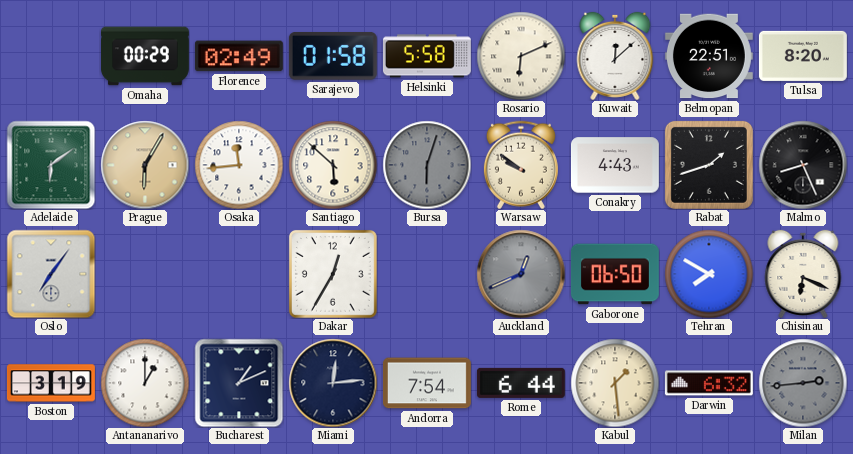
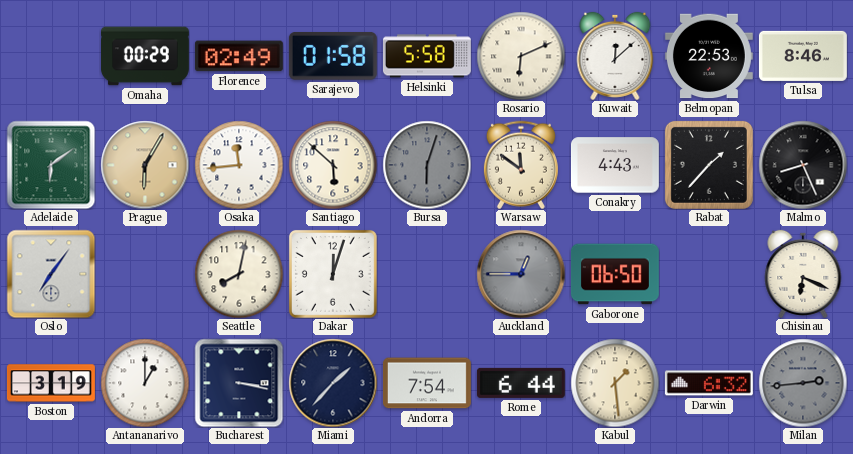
Belmopan: 22:51 -> 22:53 (709, 56)
Tulsa: 8:20 -> 8:46 (803, 56)
Warsaw: 9:51 -> 11:51 (521, 165)
Rabat: 1:42 -> 1:37 (709, 165)
Seattle: none -> 8:02 (239, 274)
Dakar: 12:35 -> 12:03 (333, 274)
Auckland: 12:41 -> 12:45 (521, 274)
Tehran: 7:50 -> none (709, 274)
Bucharest: 1:11 -> 3:17 (239, 383)
Miami: 12:14 -> 1:37 (333, 383)
